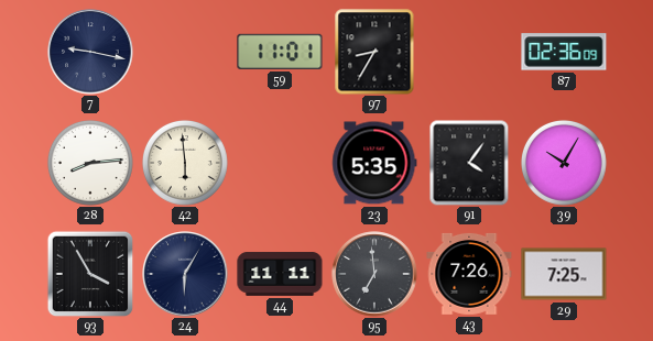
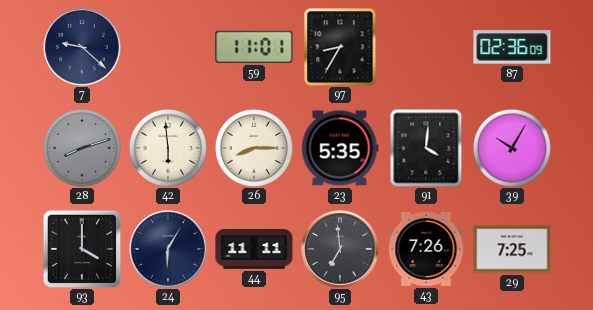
7: 9:17 -> 9:22 (82, 47)
28: 8:14 -> 8:12 (82, 148)
28 dial: white -> grey (82, 148)
26: none -> 8:15 (254, 148)
91: 4:06 -> 4:01 (426, 148)
93: 3:55 -> 4:00 (82, 249)
